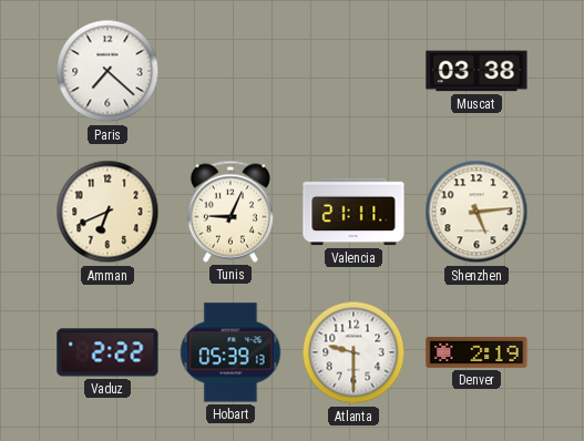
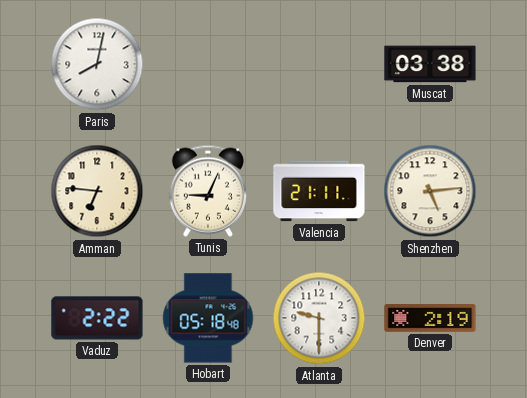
Paris: 7:22 -> 8:02 (97, 64)
Amman: 6:41 -> 6:46 (97, 191)
Hobart: 05:39 -> 05:18 (208, 318)
